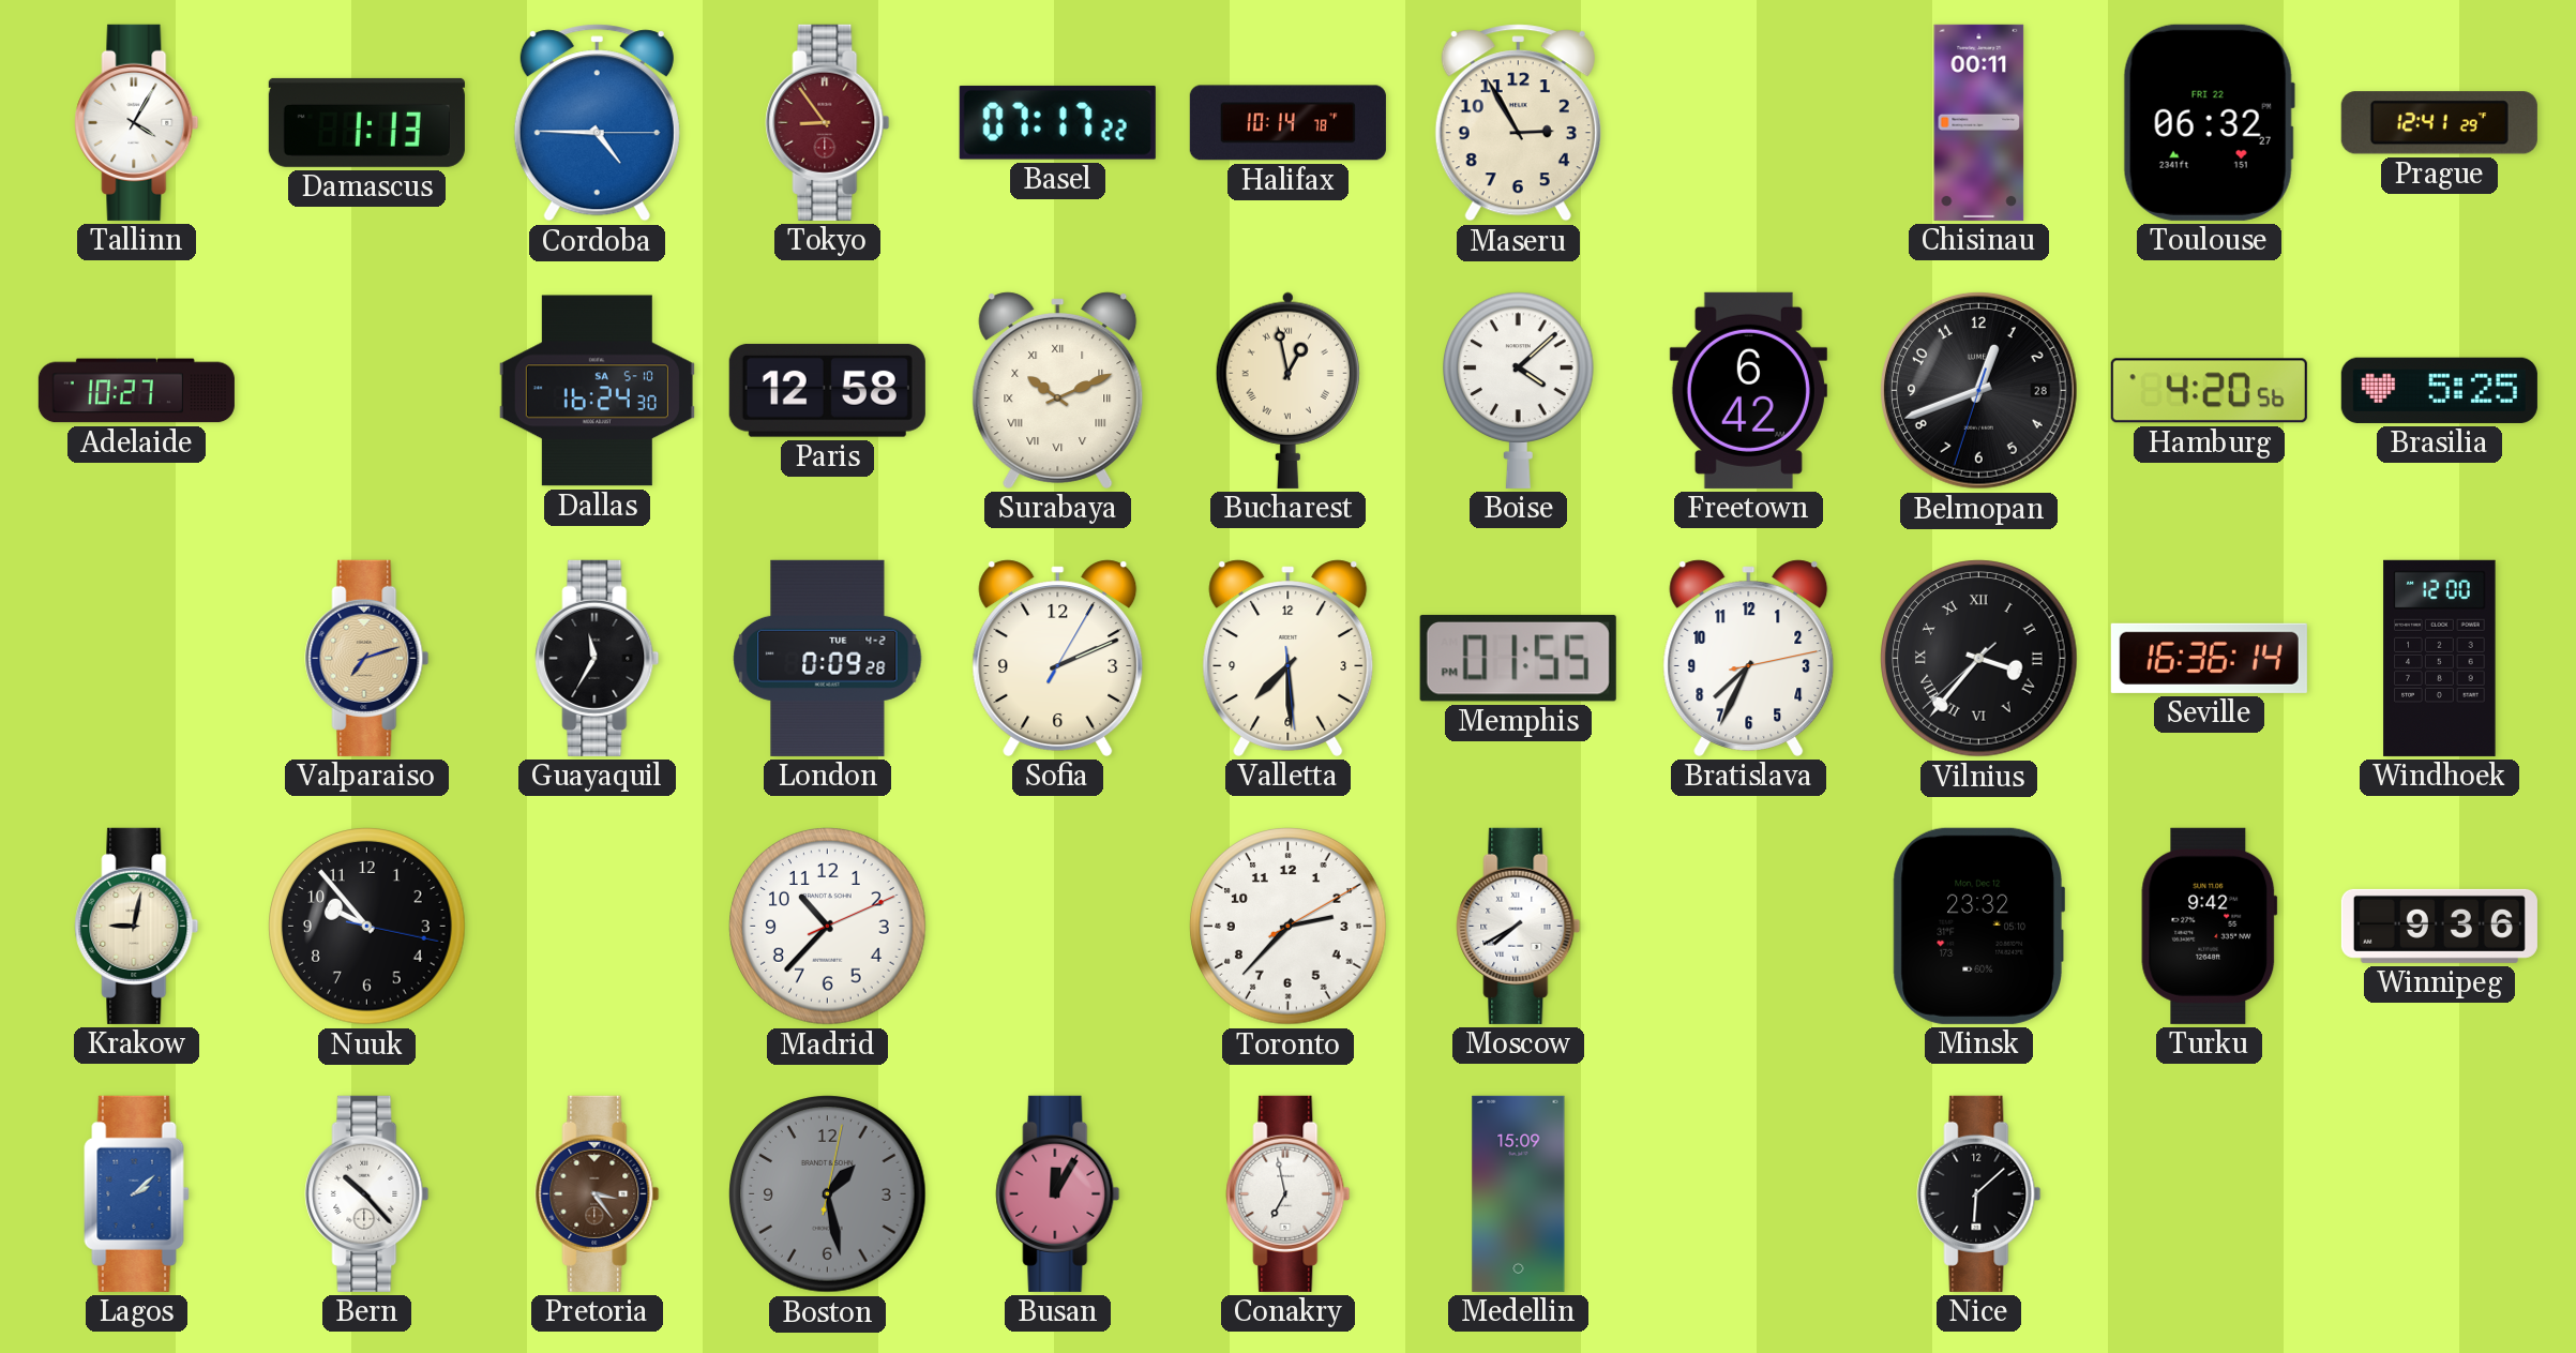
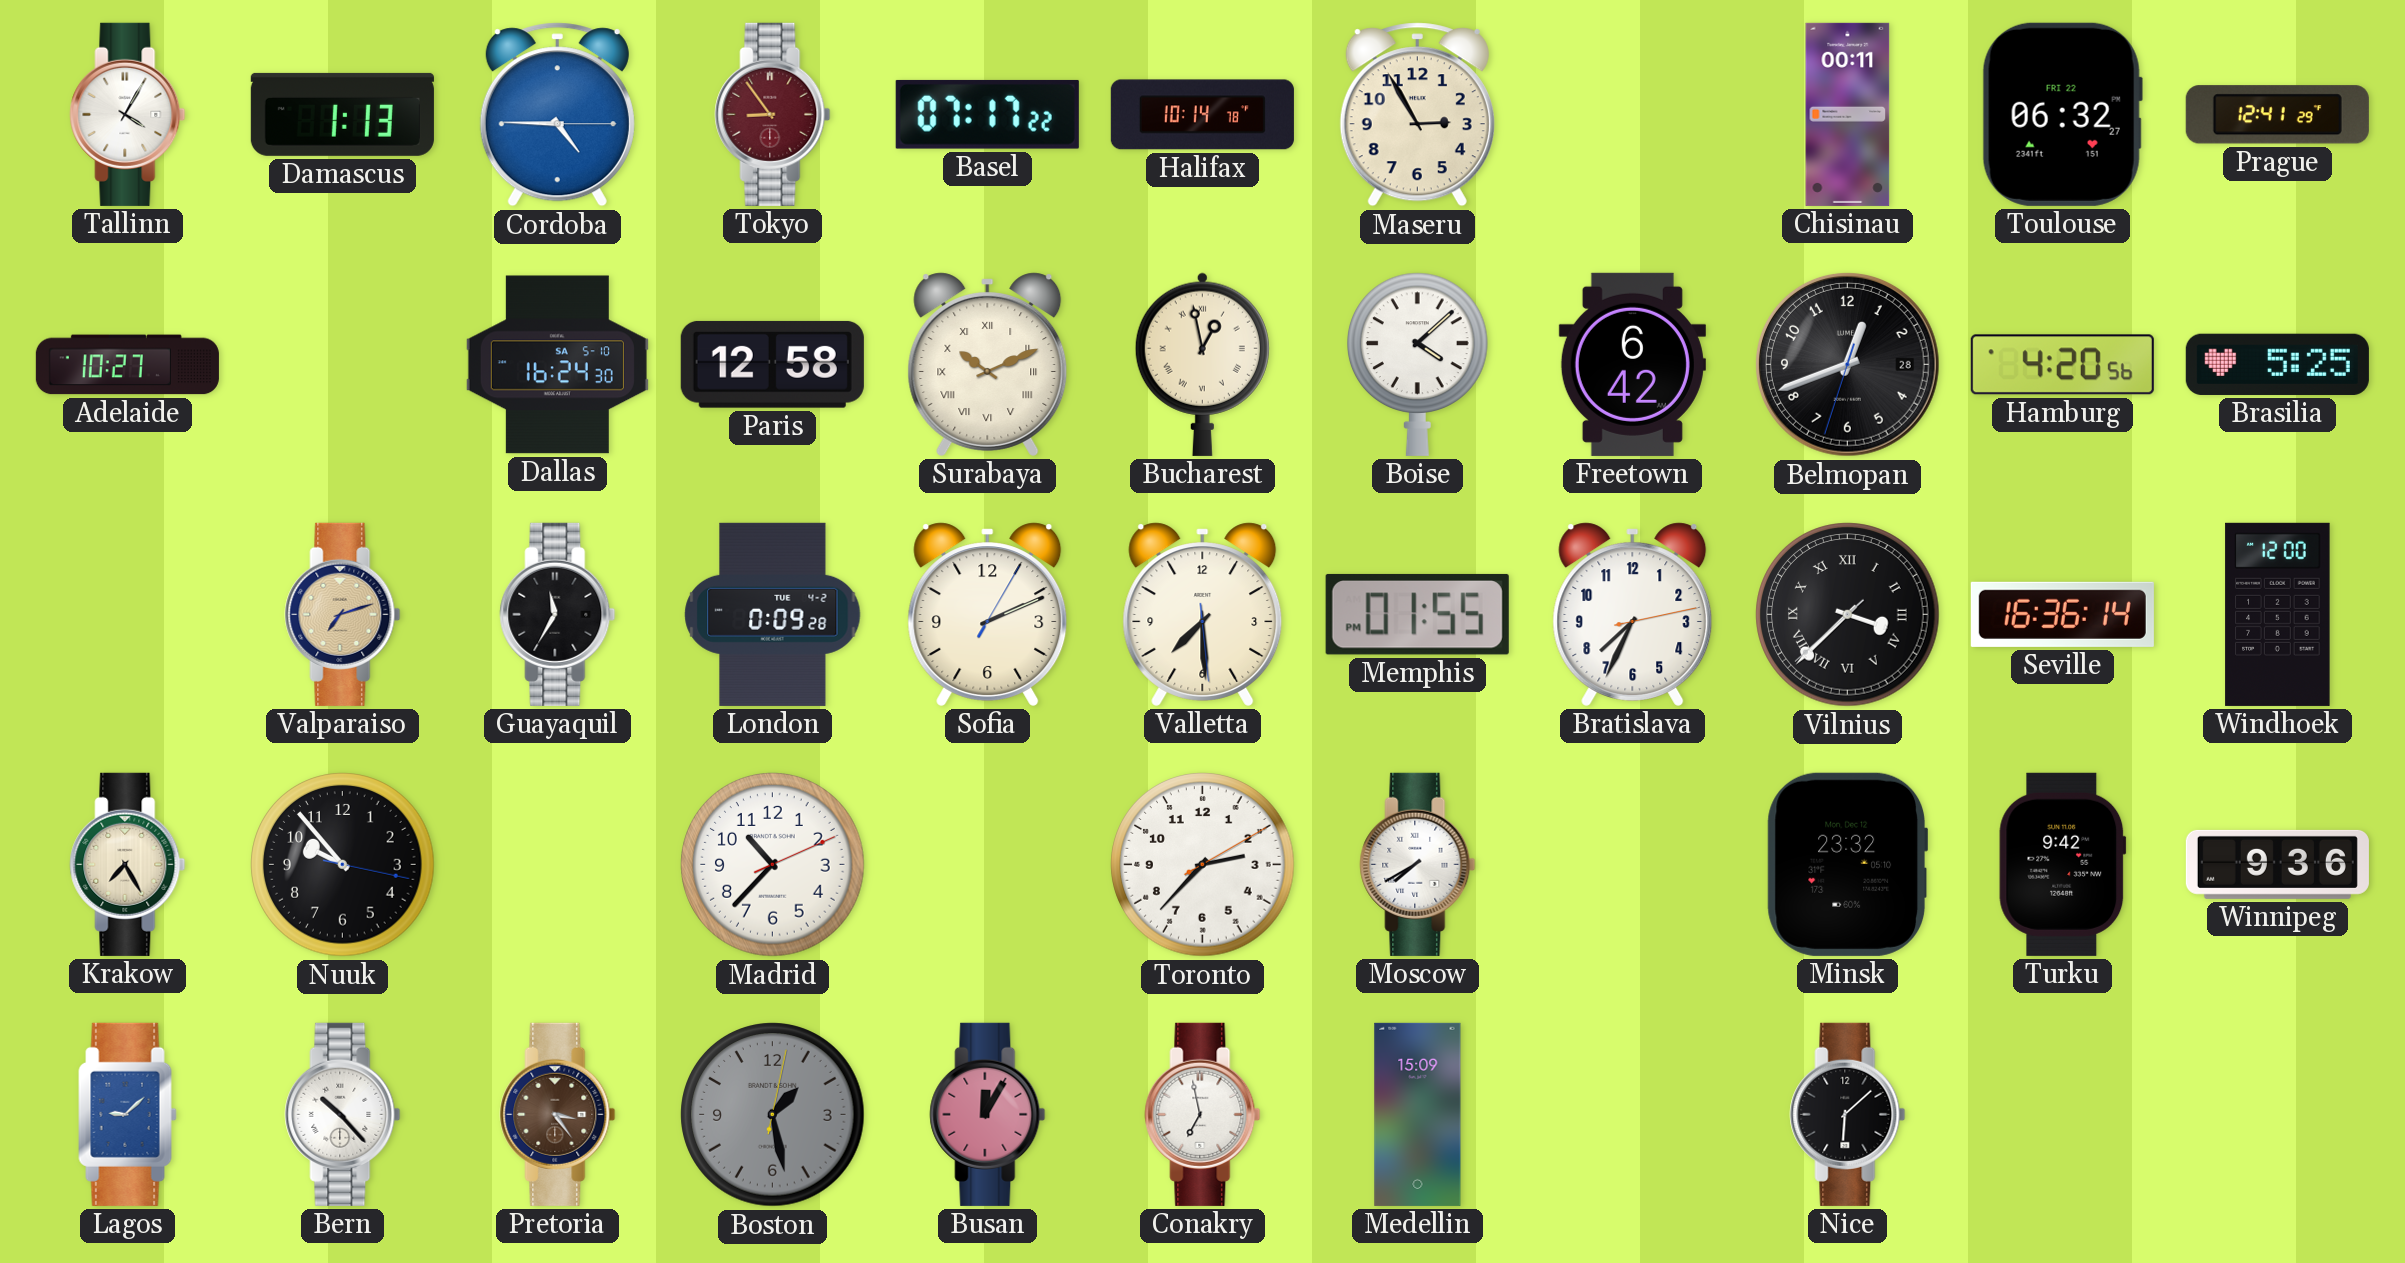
Vilnius: 3:36 -> 3:37 (1848, 615)
Krakow: 9:02 -> 7:25 (128, 864)
Lagos: 2:08 -> 9:08 (128, 1114)
